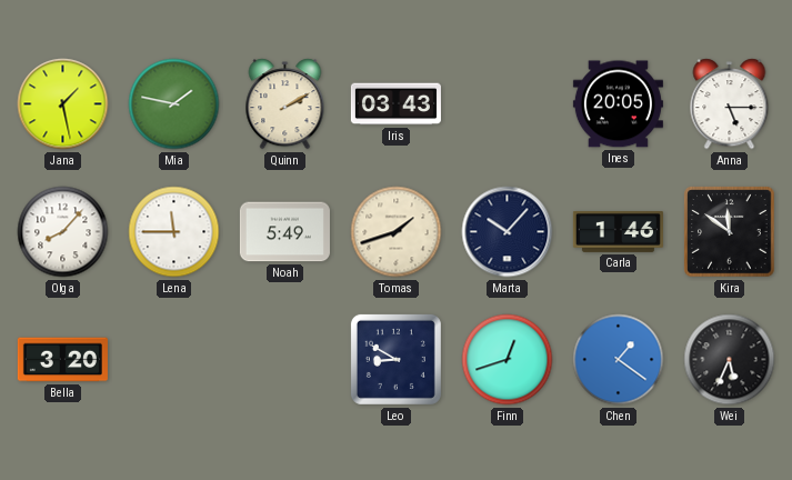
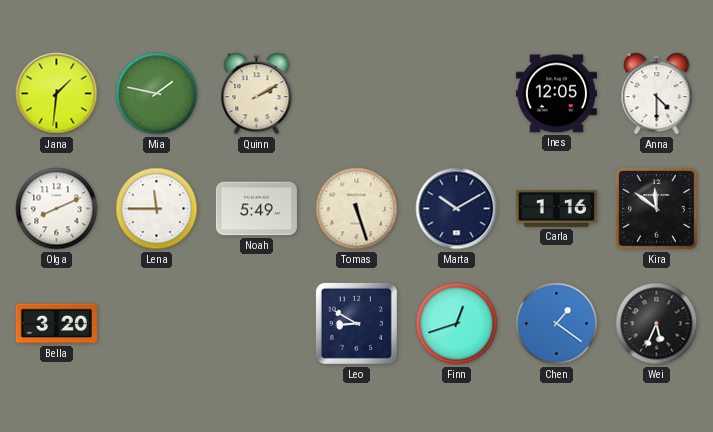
Jana: 1:28 -> 1:31 (57, 94)
Iris: 03:43 -> none (395, 104)
Ines: 20:05 -> 12:05 (556, 94)
Anna: 5:15 -> 4:30 (657, 94)
Olga: 8:07 -> 8:11 (57, 209)
Tomas: 1:42 -> 5:27 (357, 209)
Marta: 10:07 -> 10:10 (457, 209)
Carla: 1:46 -> 1:16 (556, 209)
